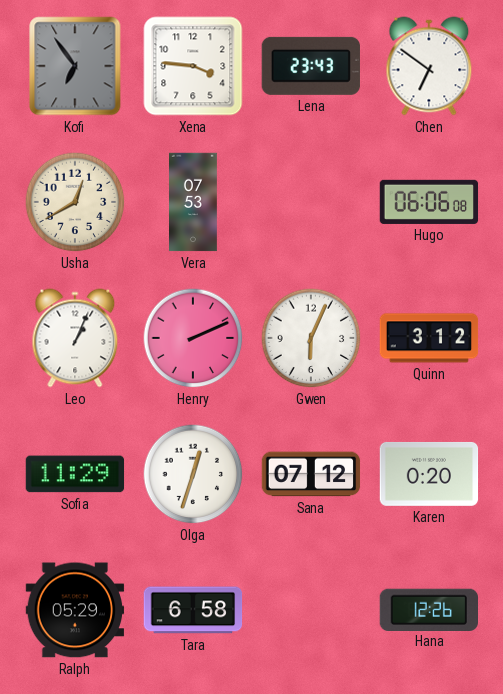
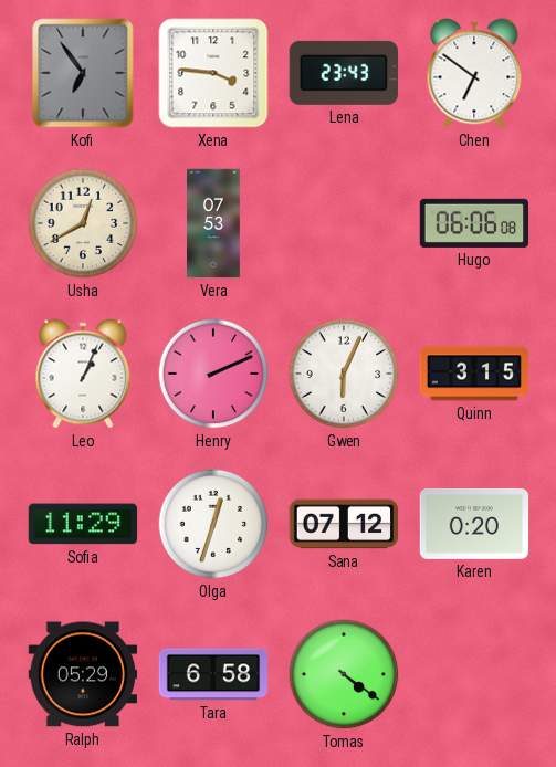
Quinn: 3:12 -> 3:15 (474, 374)
Tomas: none -> 4:21 (344, 674)
Hana: 12:26 -> none (428, 609)
